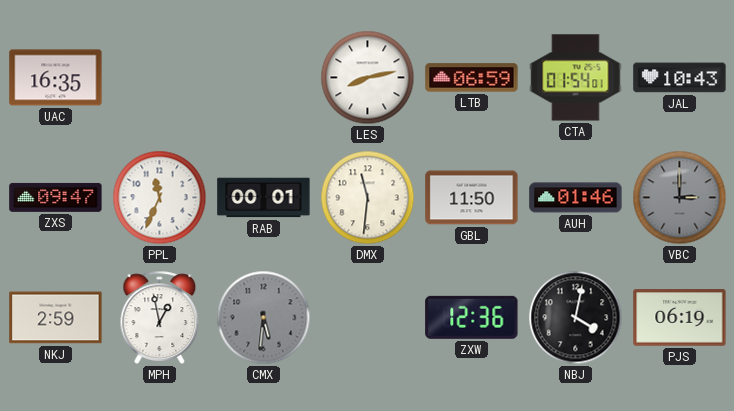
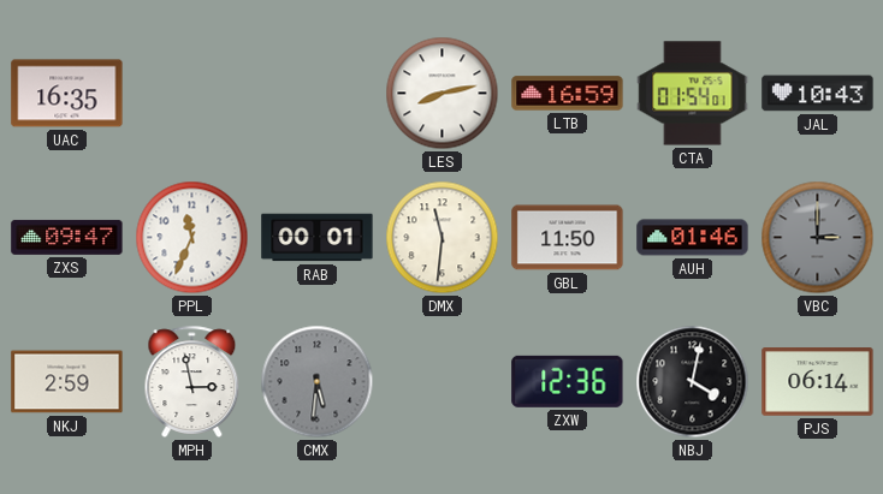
LTB: 06:59 -> 16:59 (568, 94)
MPH: 12:58 -> 2:58 (192, 381)
PJS: 06:19 -> 06:14 (818, 382)
